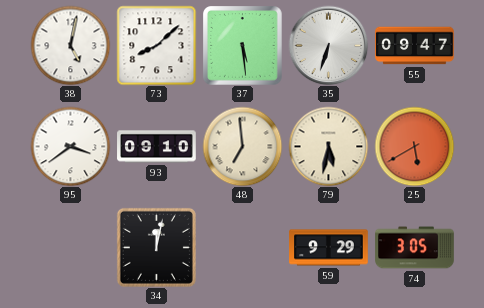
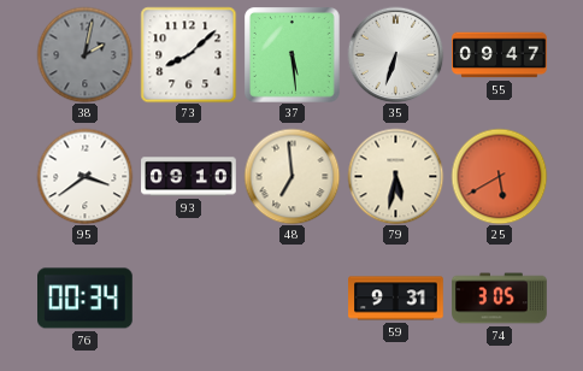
38: 5:02 -> 2:02 (84, 54)
38 dial: white -> grey (84, 54)
76: none -> 00:34 (86, 299)
34: 12:02 -> none (156, 247)
59: 9:29 -> 9:31 (396, 299)
